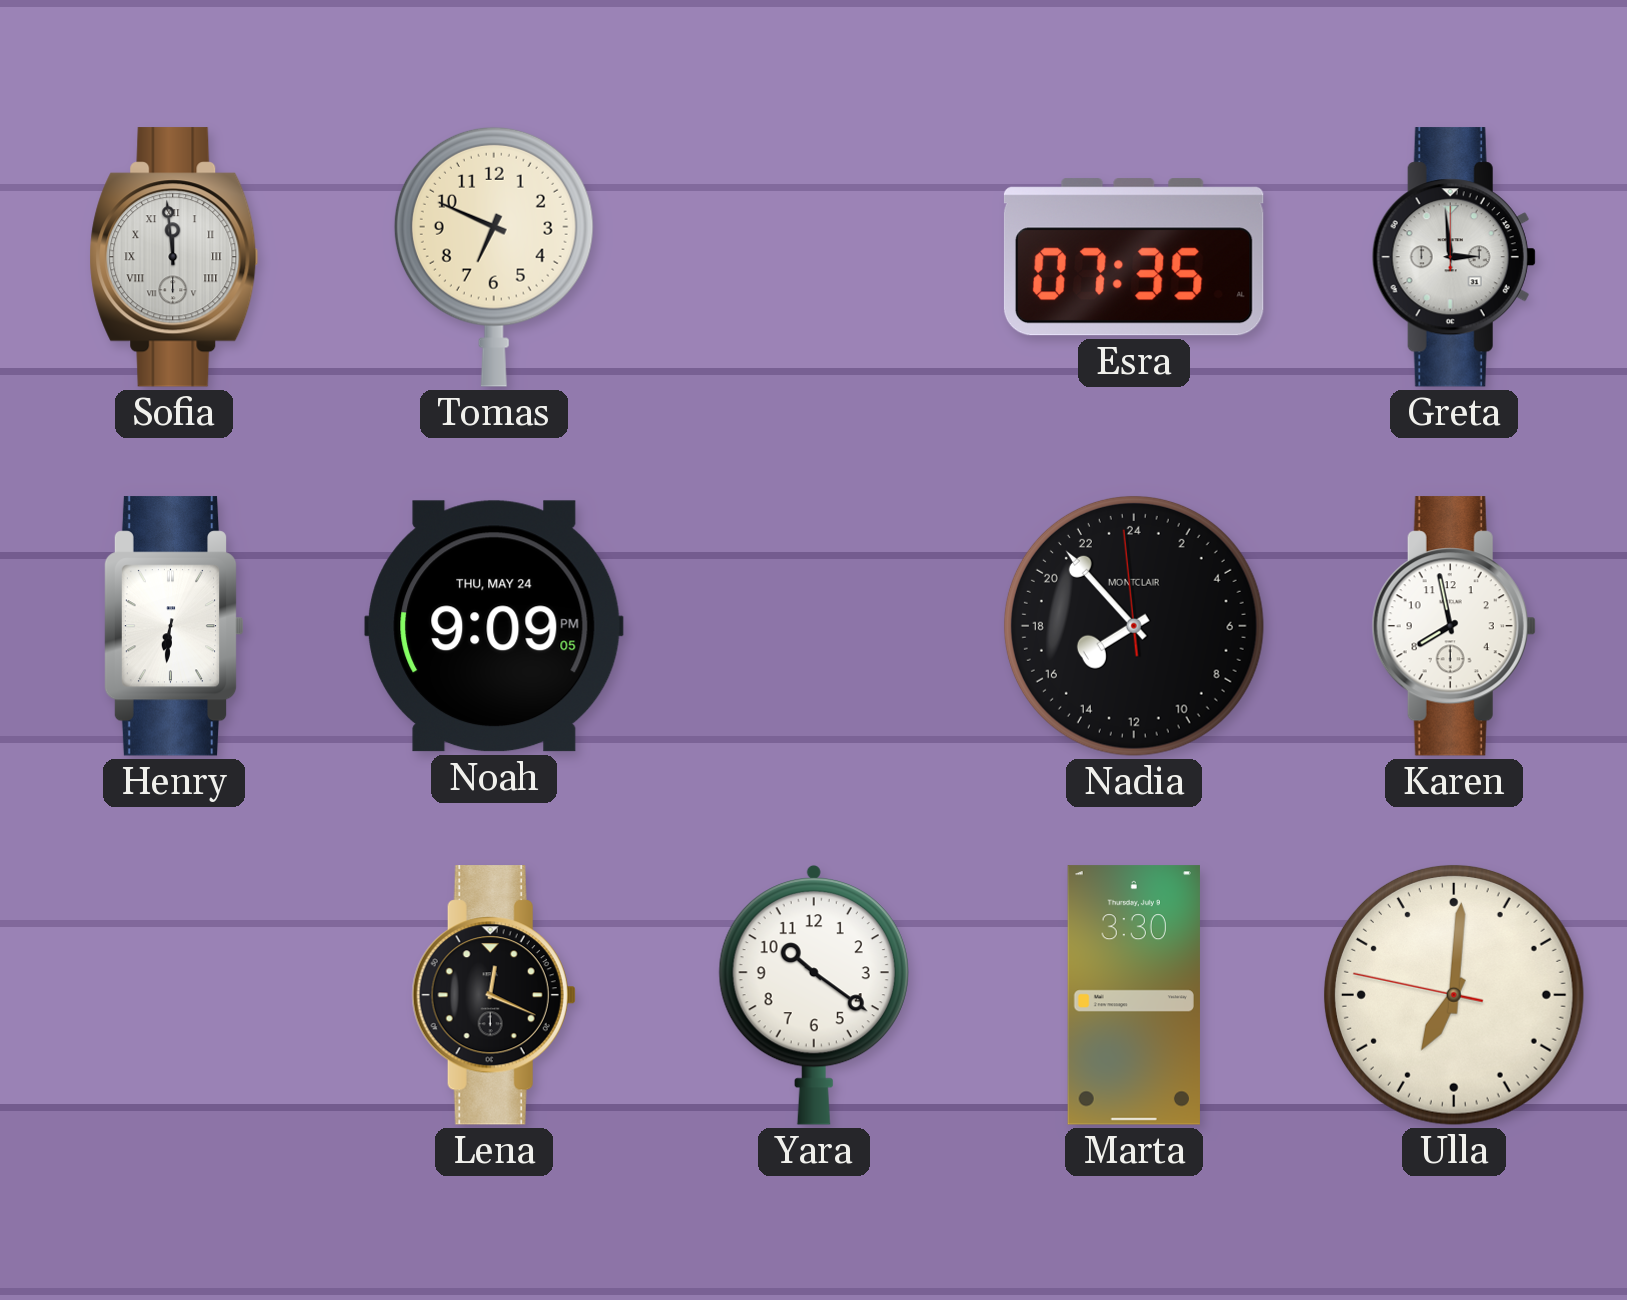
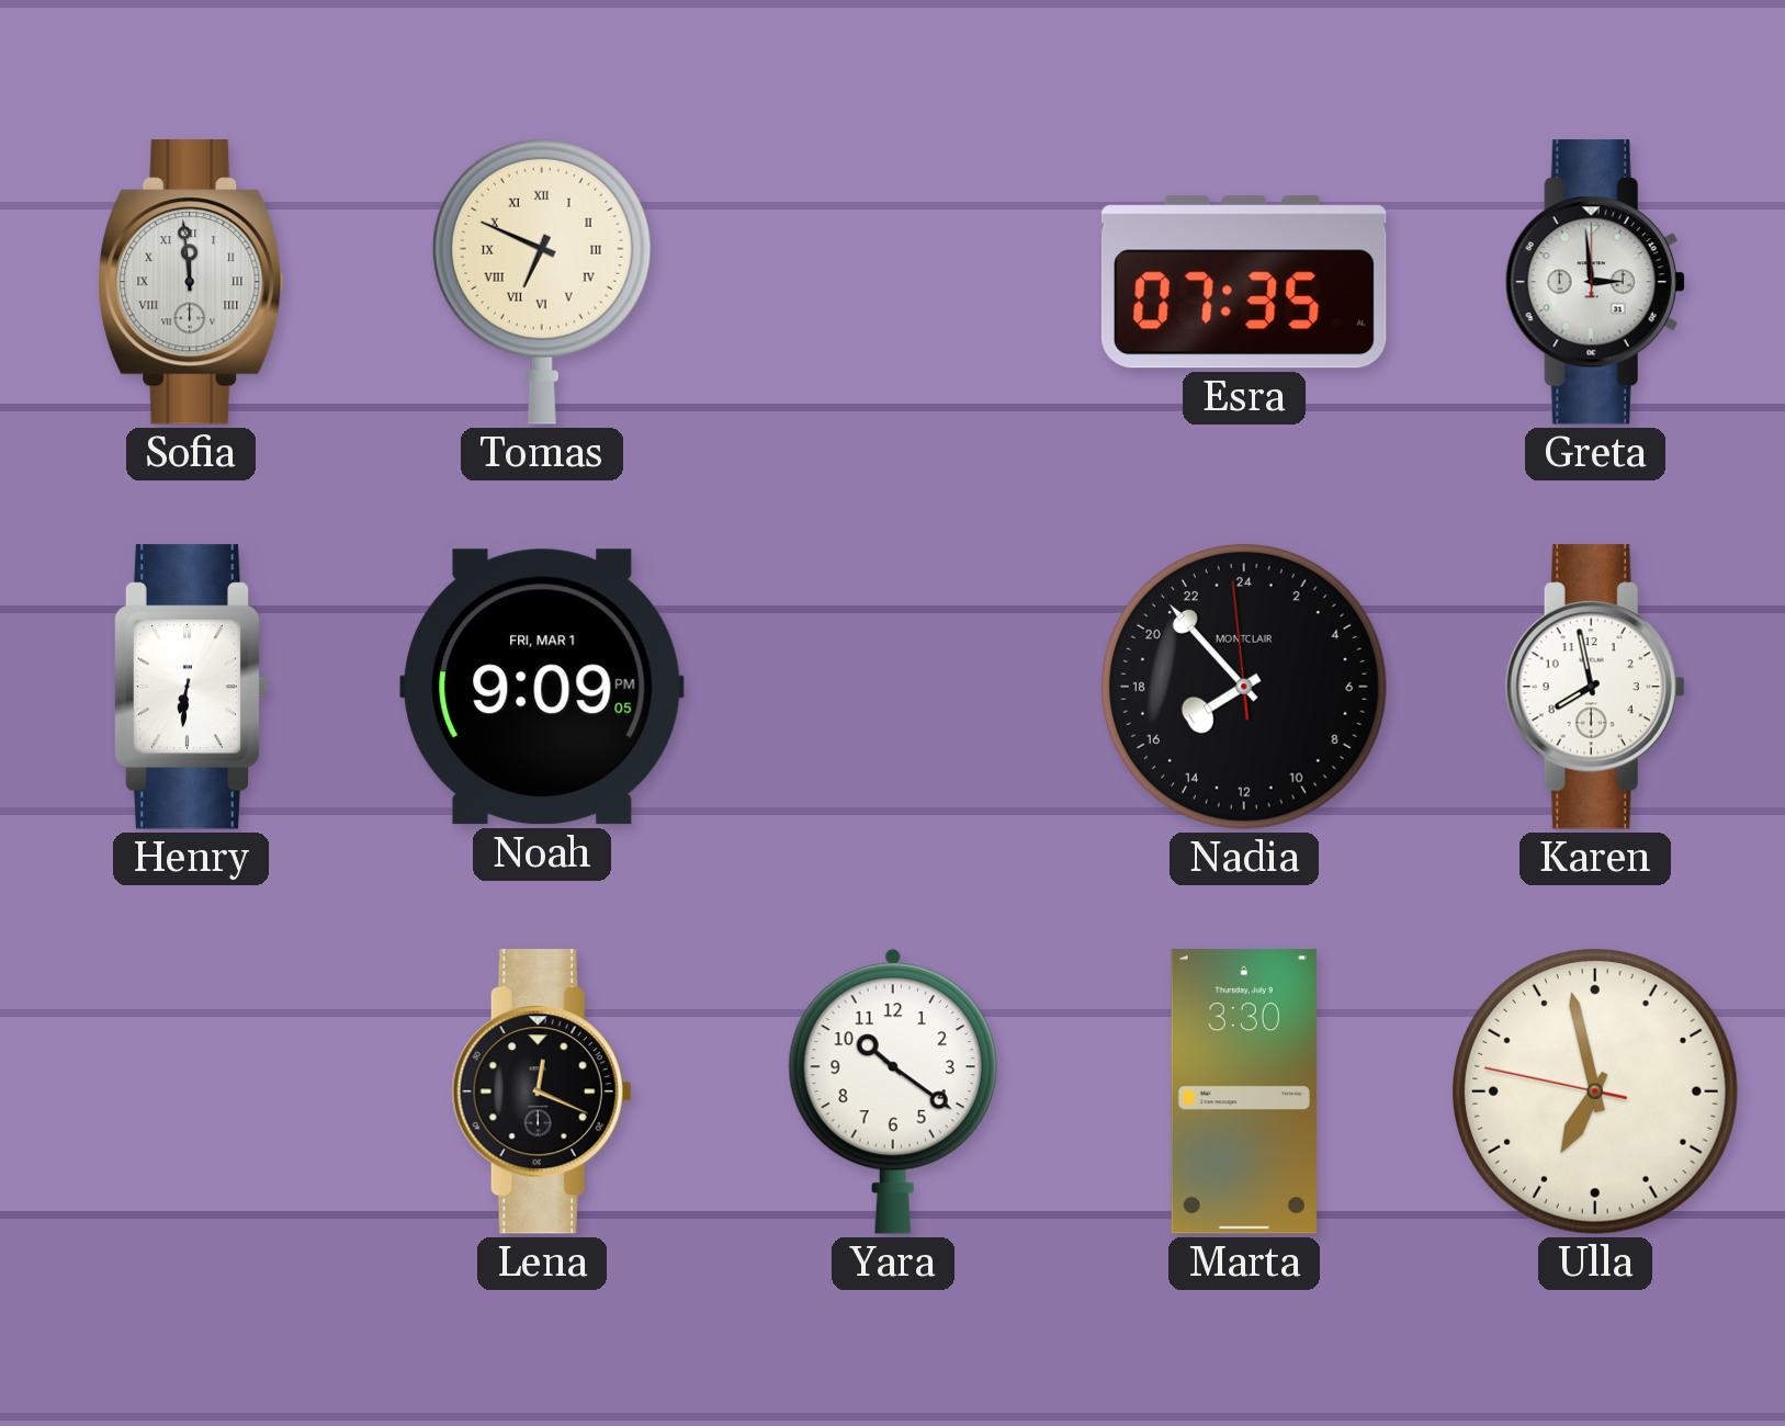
Tomas numerals: Arabic -> Roman (542, 282)
Noah date: THU, MAY 24 -> FRI, MAR 1 (542, 687)
Ulla: 7:00 -> 6:57 (1595, 1091)
